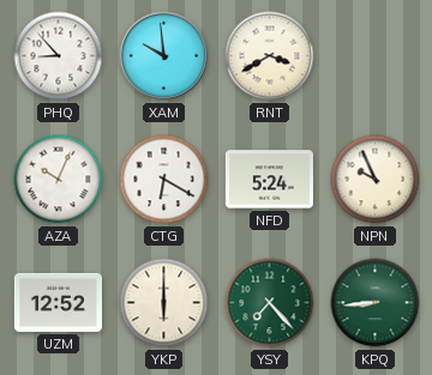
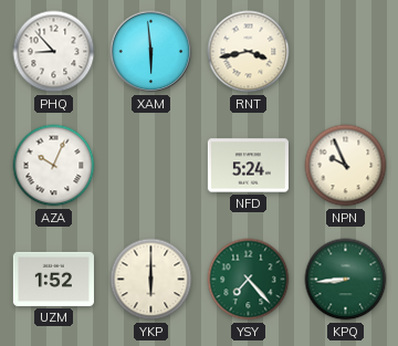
XAM: 9:59 -> 5:59 (151, 52)
RNT: 3:40 -> 3:43 (249, 52)
CTG: 6:20 -> none (164, 180)
UZM: 12:52 -> 1:52 (53, 279)
